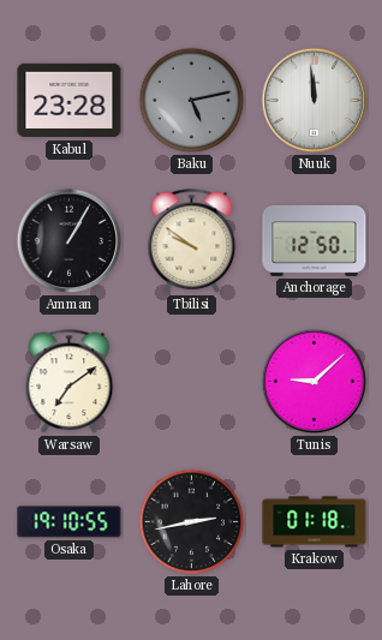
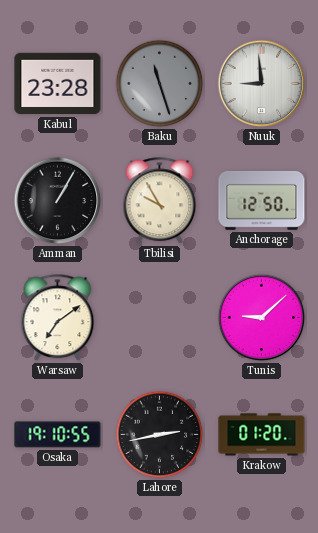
Baku: 5:13 -> 11:27 (160, 84)
Nuuk: 11:59 -> 8:59 (262, 84)
Tbilisi: 9:51 -> 9:55 (160, 201)
Krakow: 01:18 -> 01:20 (262, 435)
